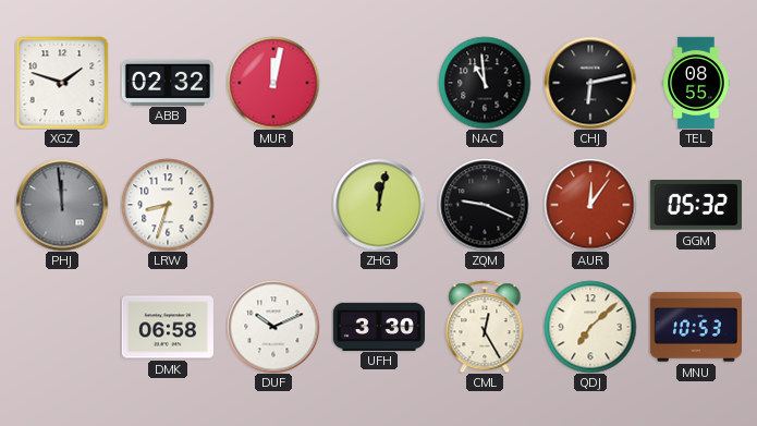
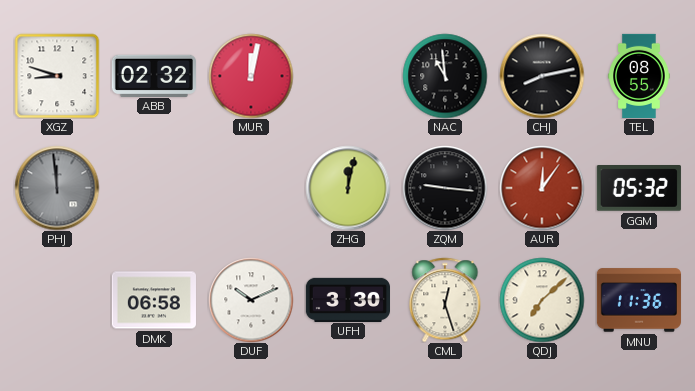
XGZ: 1:48 -> 8:48 (57, 76)
CHJ: 6:13 -> 8:13 (542, 76)
LRW: 8:33 -> none (168, 205)
ZQM: 9:19 -> 9:16 (445, 188)
CML: 12:25 -> 12:27 (445, 300)
MNU: 10:53 -> 11:36 (639, 300)
